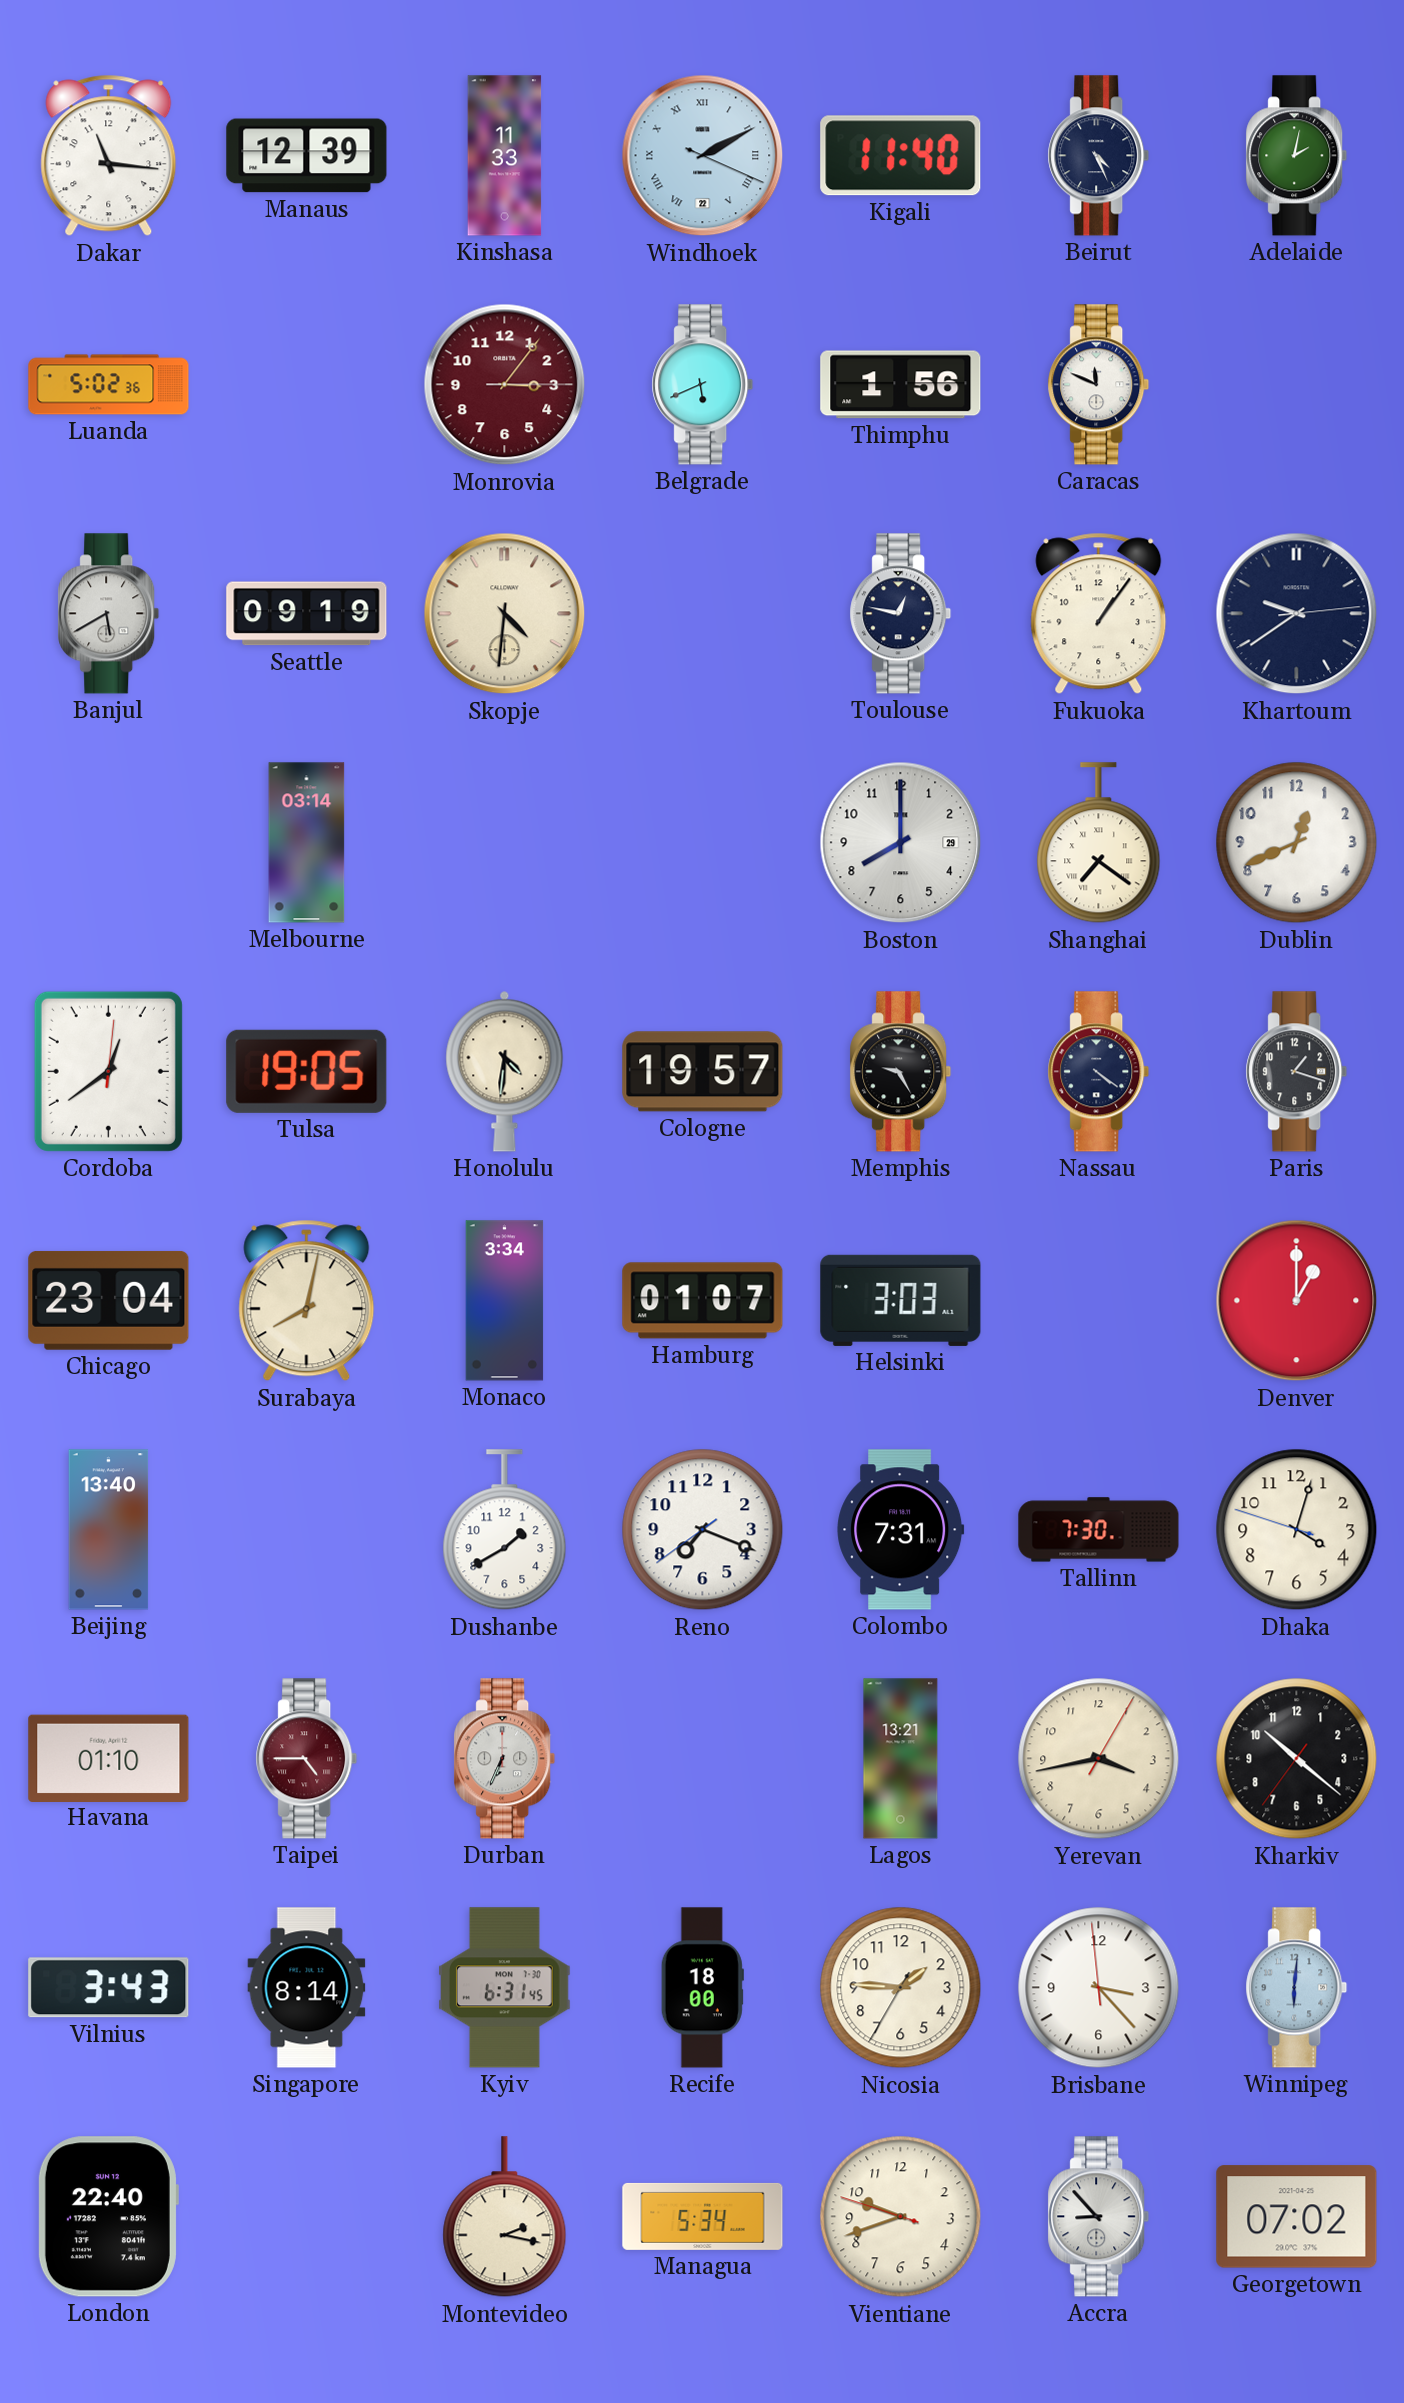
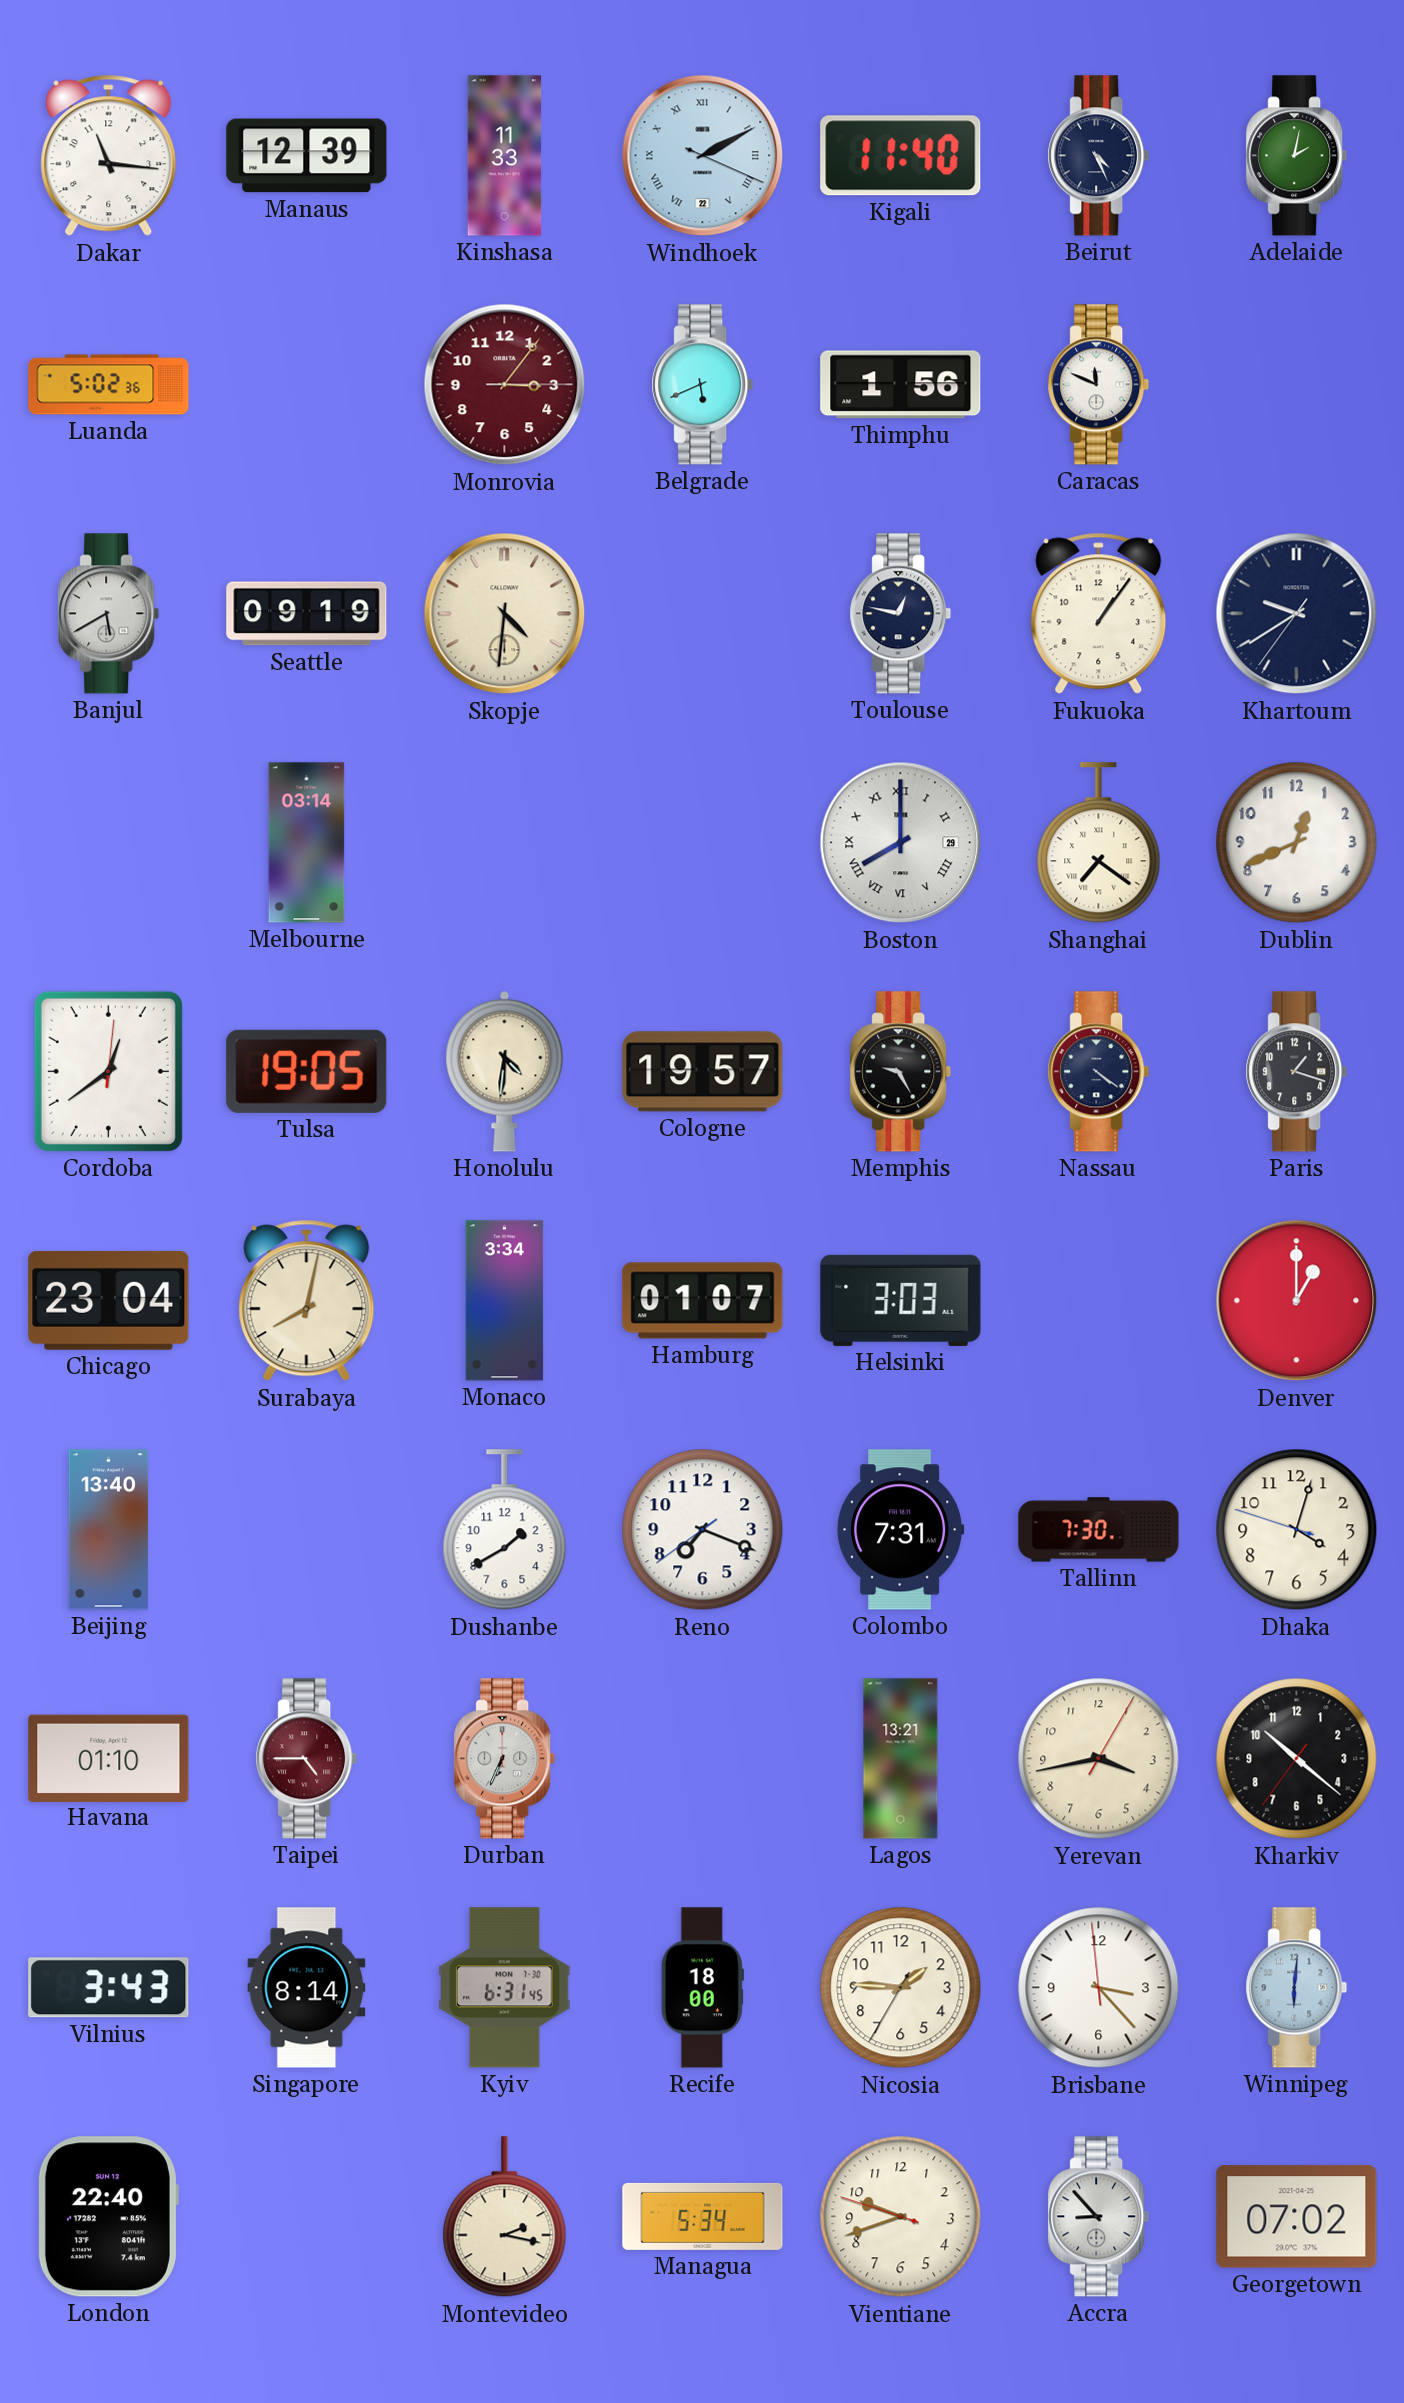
Khartoum: 9:39:14 -> 9:39:36 (1297, 614)
Boston numerals: Arabic -> Roman (901, 843)
